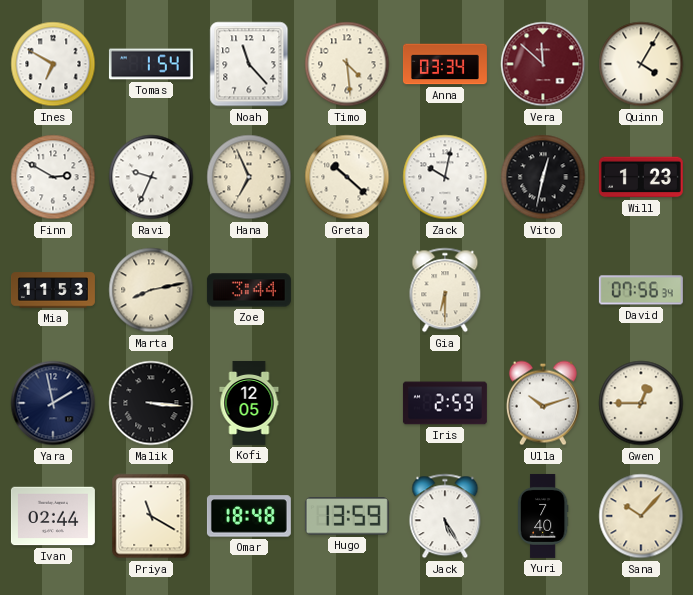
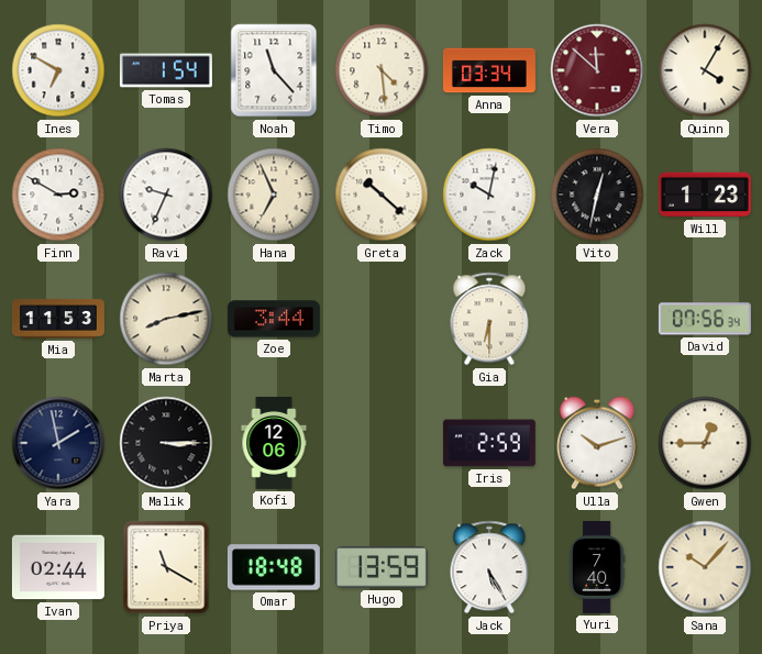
Malik: 3:16 -> 3:15 (166, 443)
Kofi: 12:05 -> 12:06 (274, 443)
